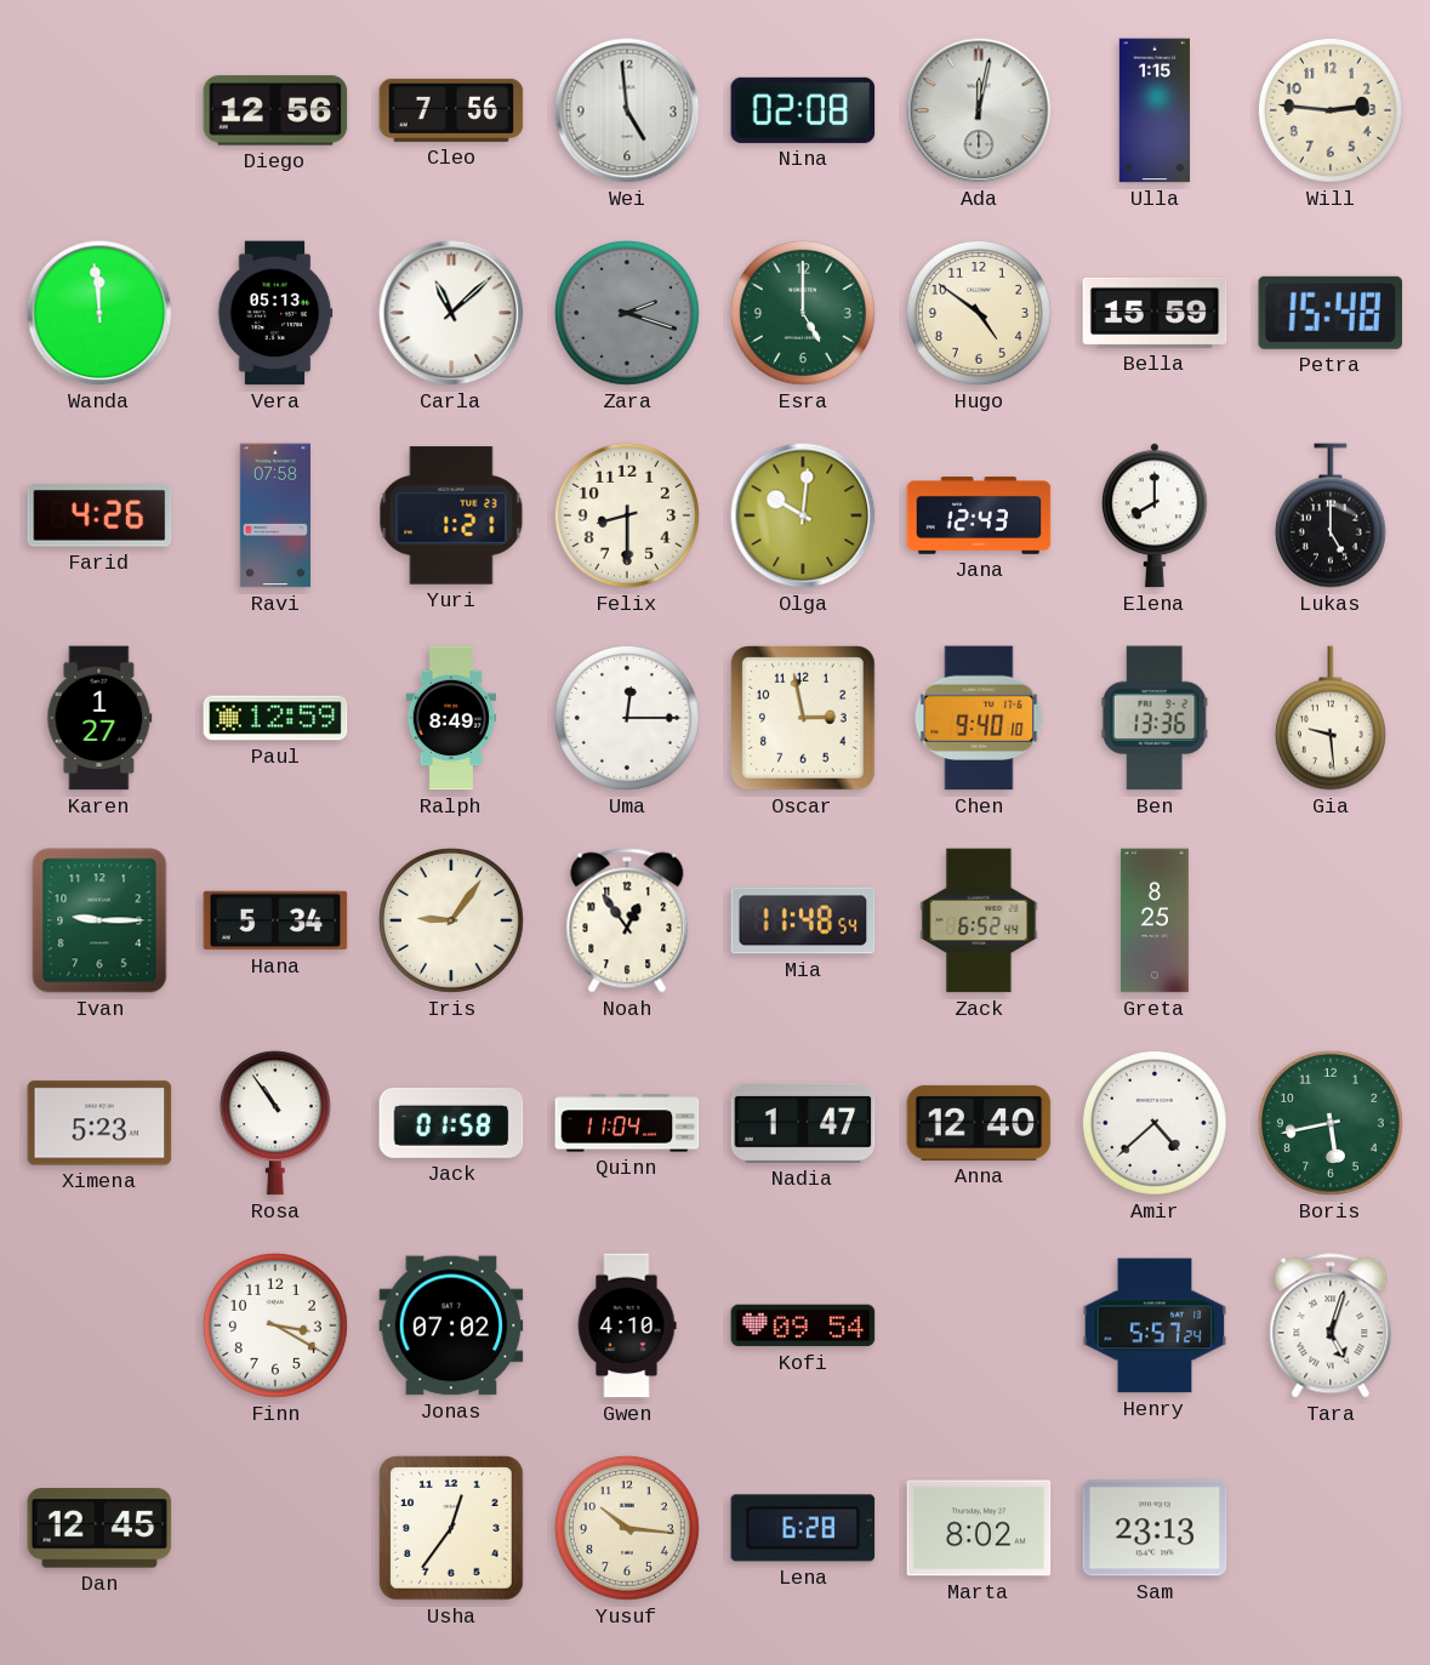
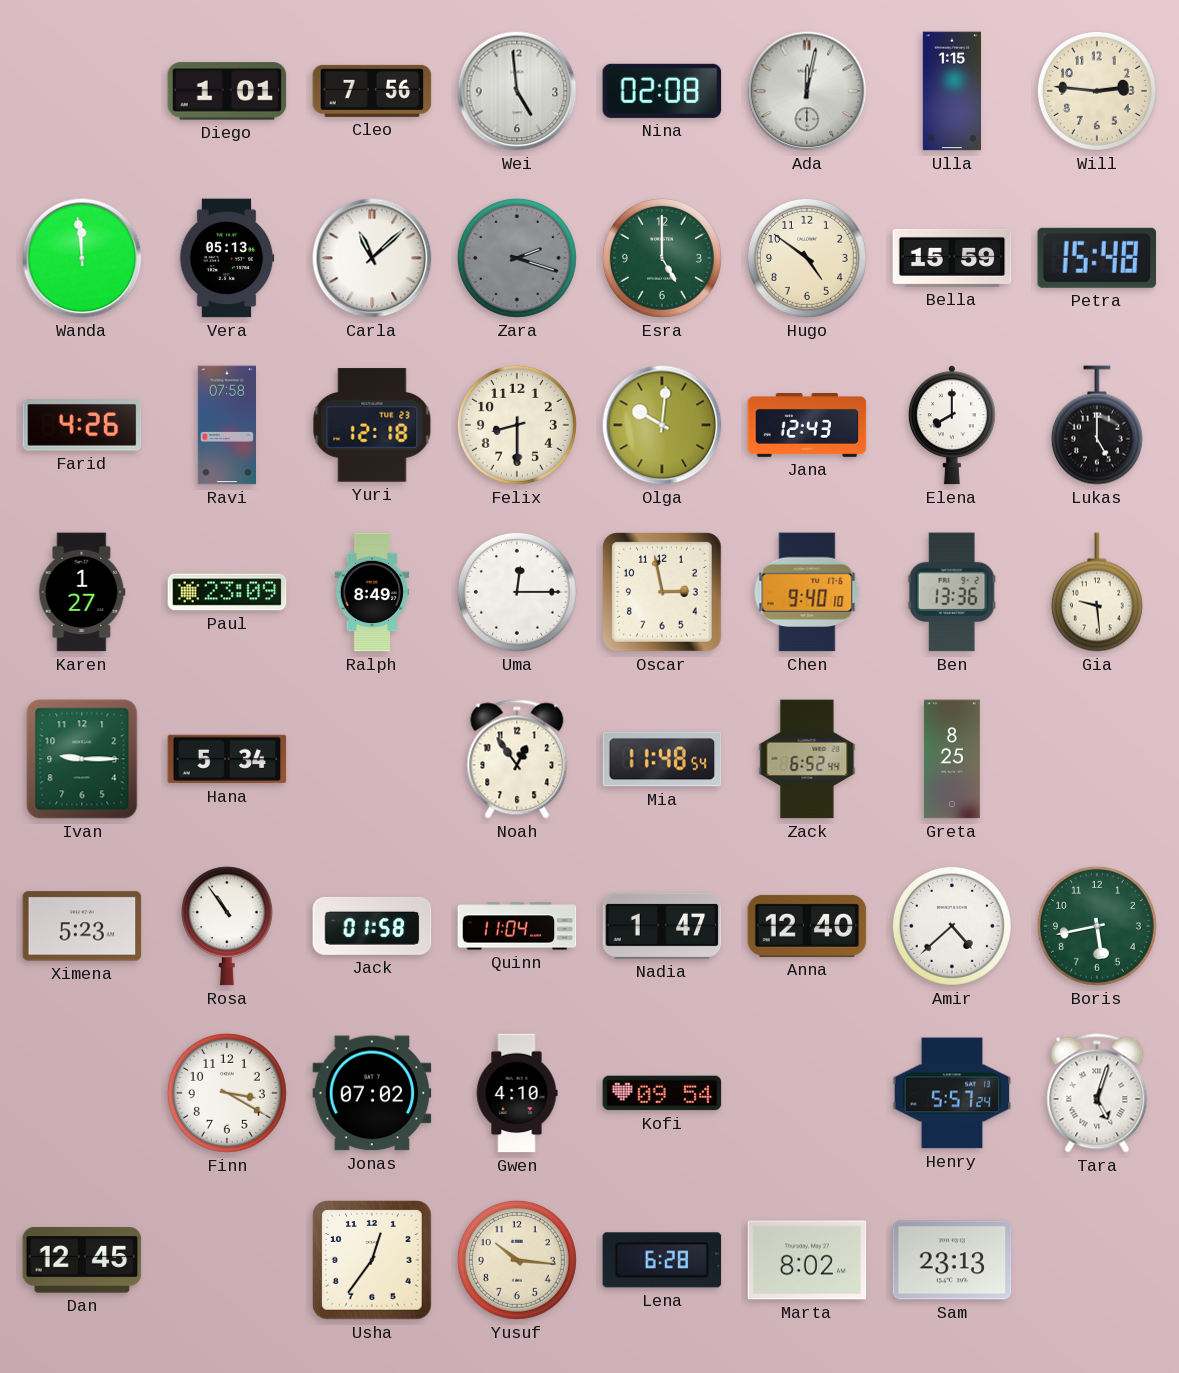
Diego: 12:56 -> 1:01 (227, 91)
Yuri: 1:21 -> 12:18 (372, 425)
Paul: 12:59 -> 23:09 (227, 592)
Iris: 9:06 -> none (451, 920)
